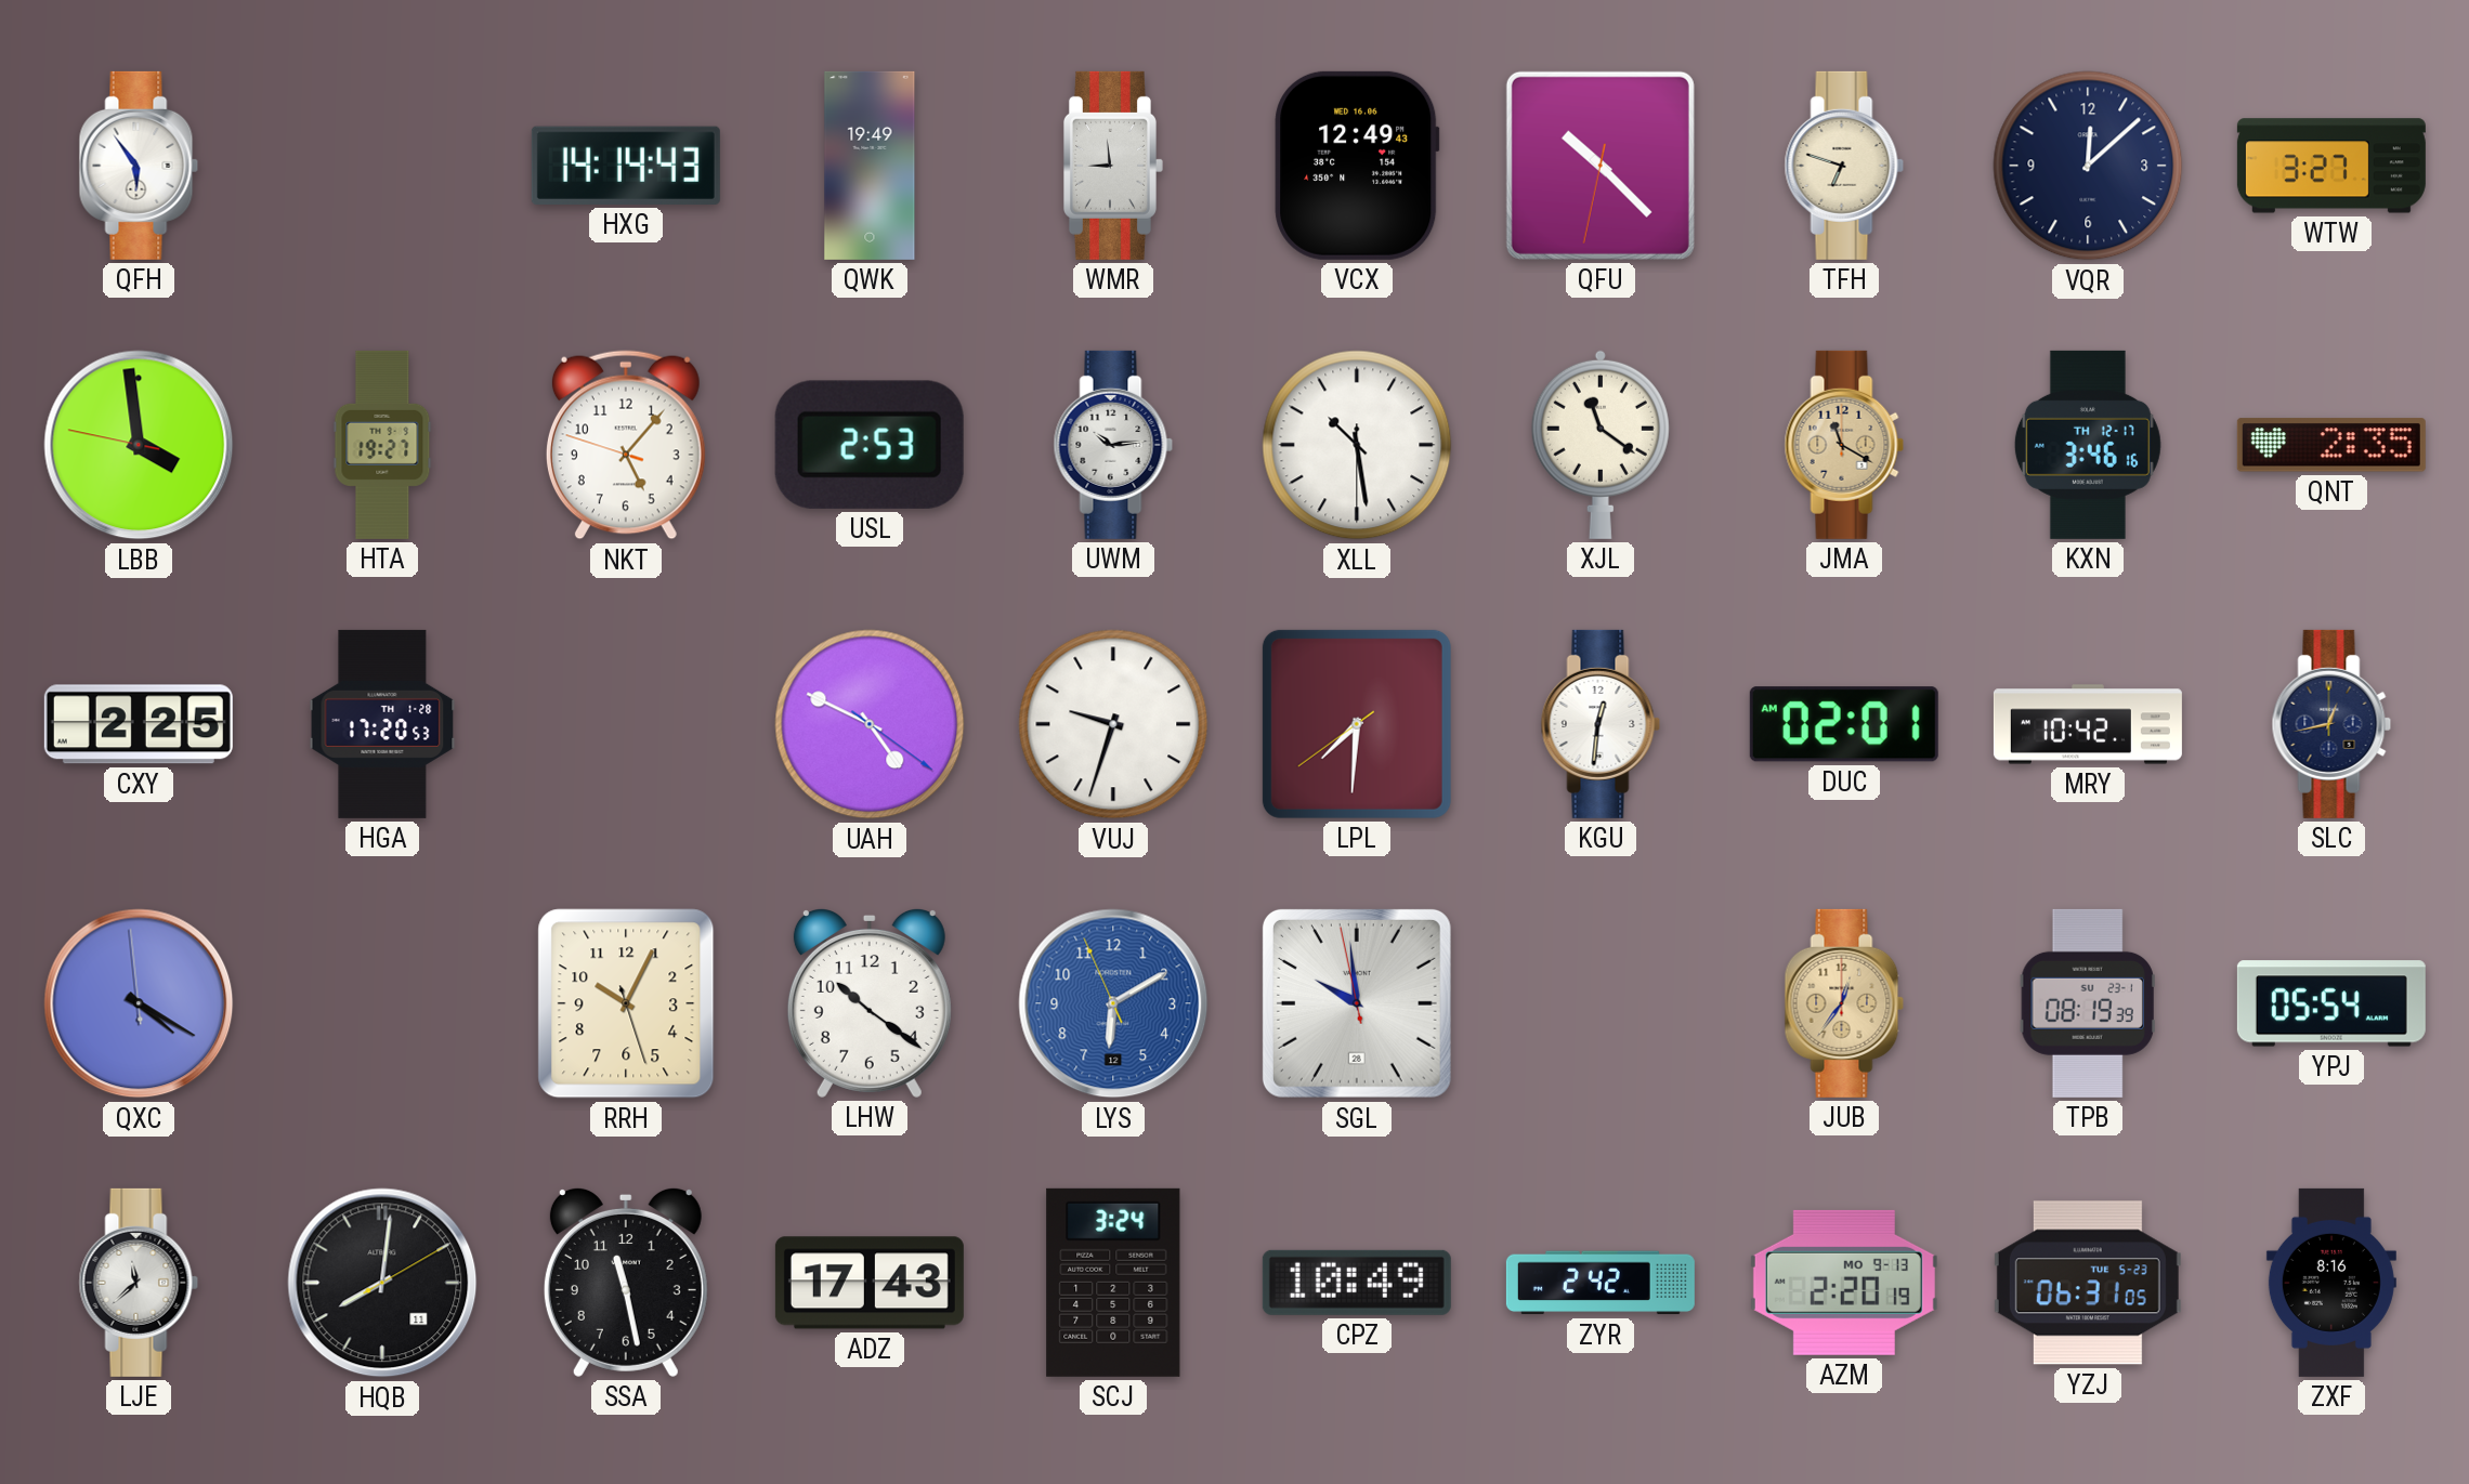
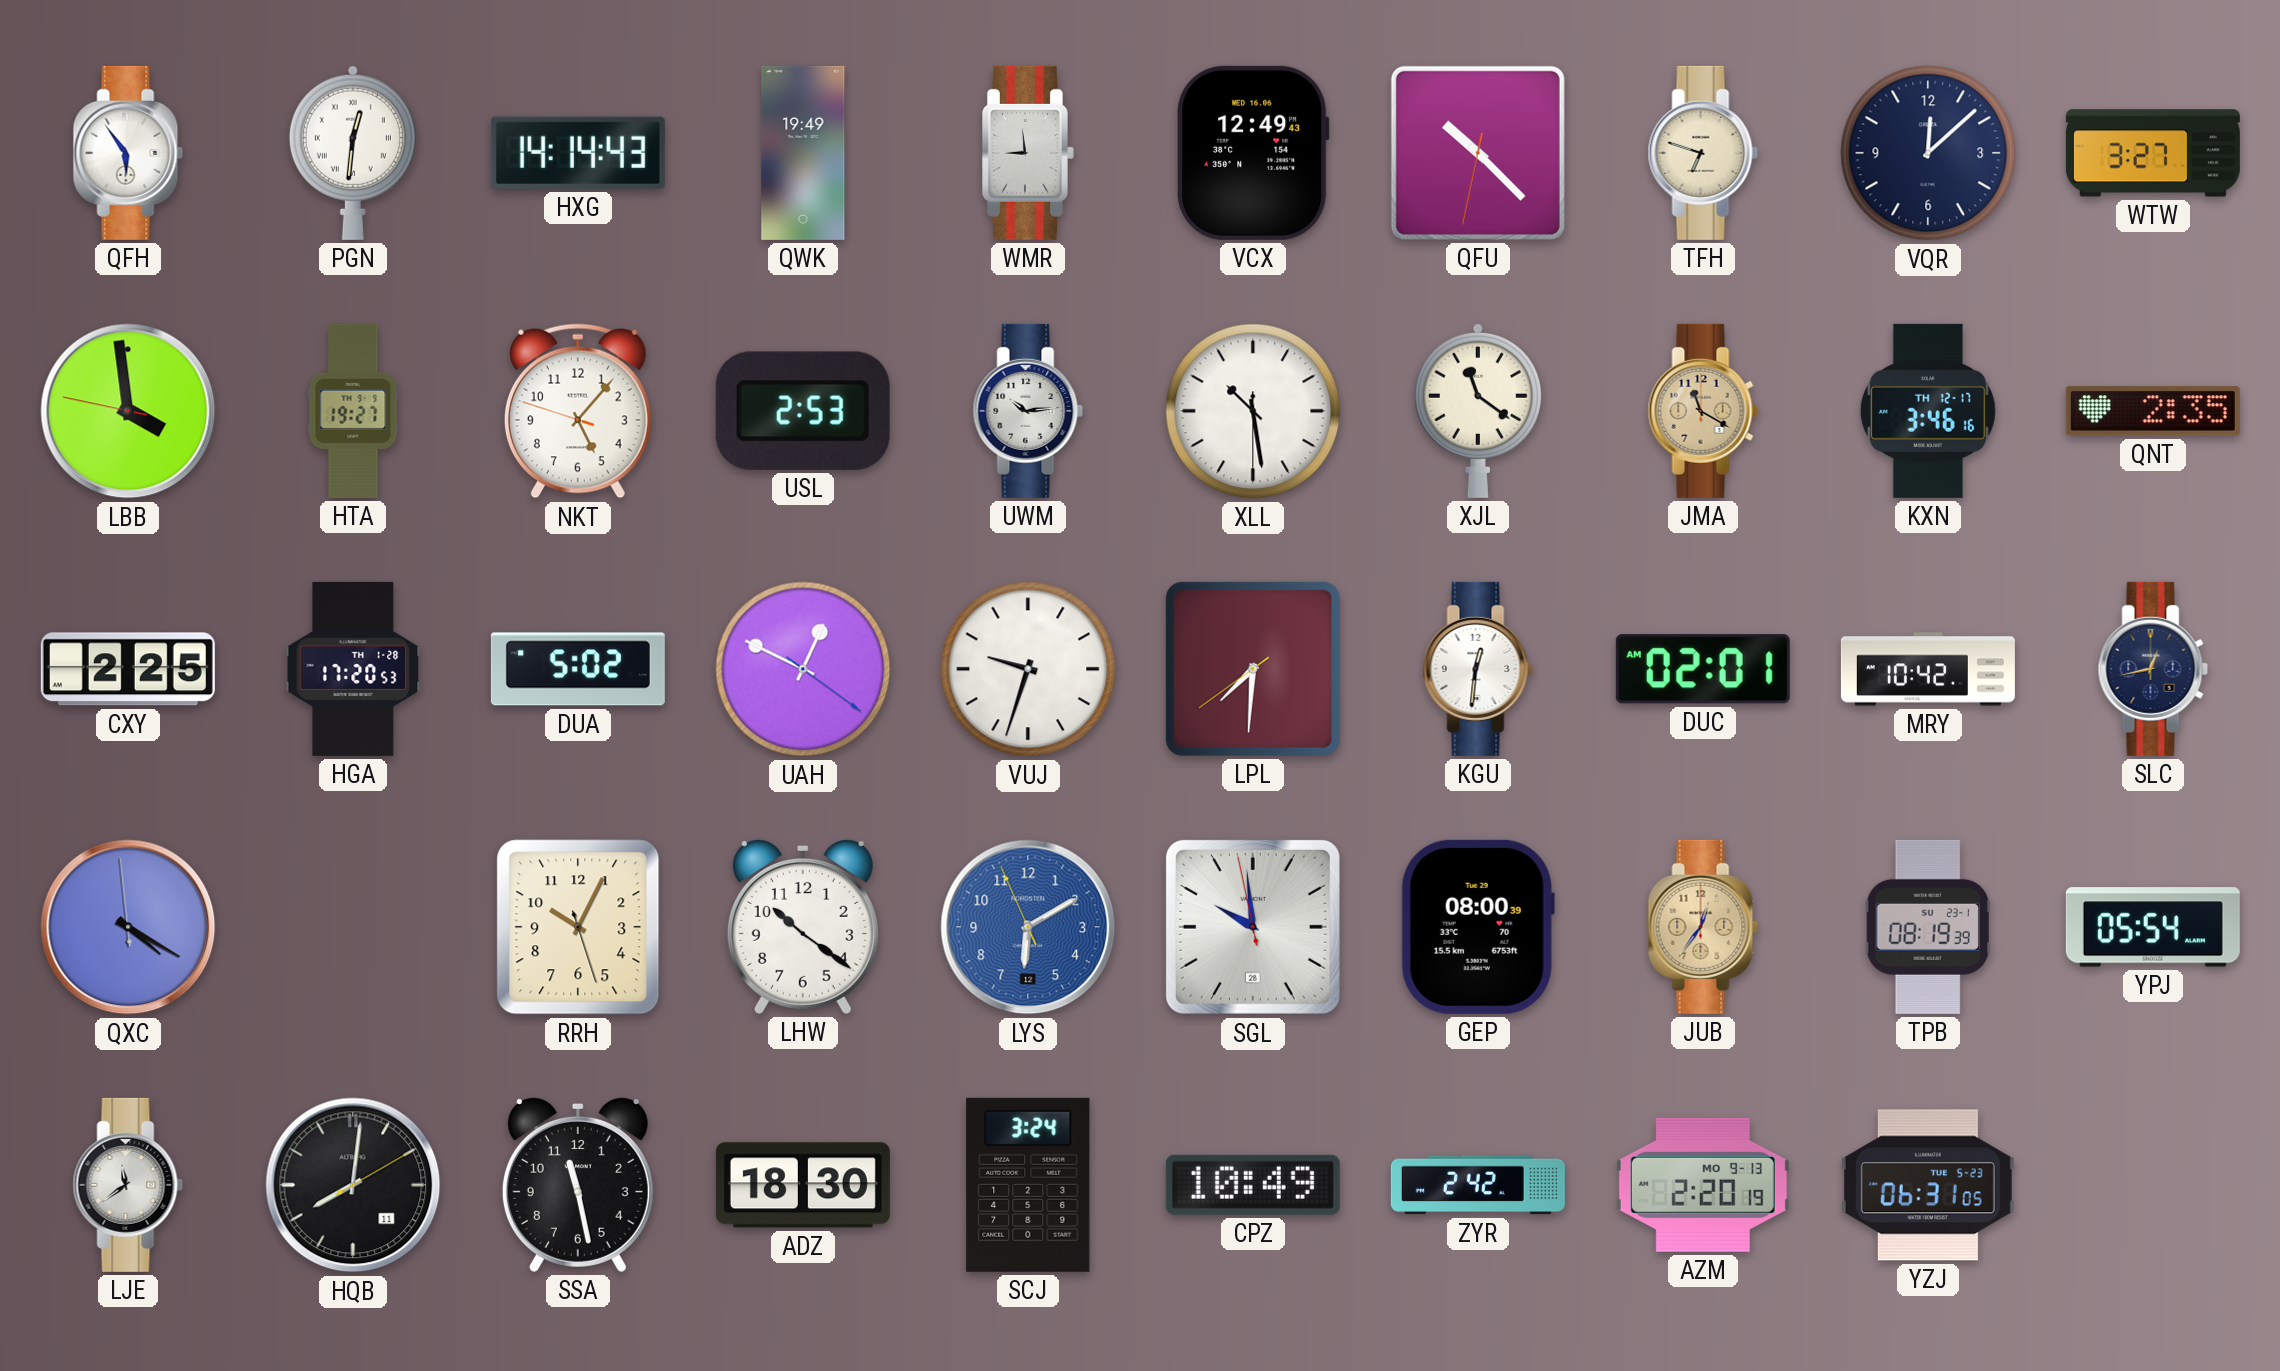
PGN: none -> 12:31 (353, 153)
DUA: none -> 5:02 (578, 669)
UAH: 4:49 -> 12:49 (803, 669)
GEP: none -> 08:00 (1478, 927)
LJE: 11:38 -> 11:39 (128, 1185)
ADZ: 17:43 -> 18:30 (803, 1185)
ZXF: 8:16 -> none (2331, 1283)
